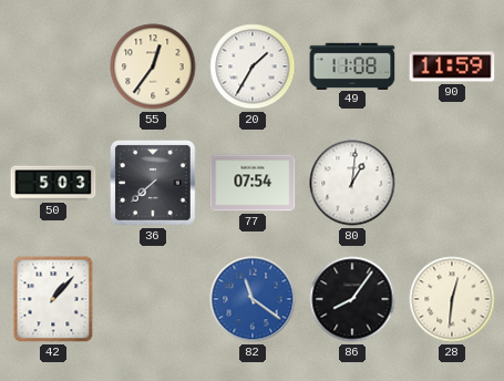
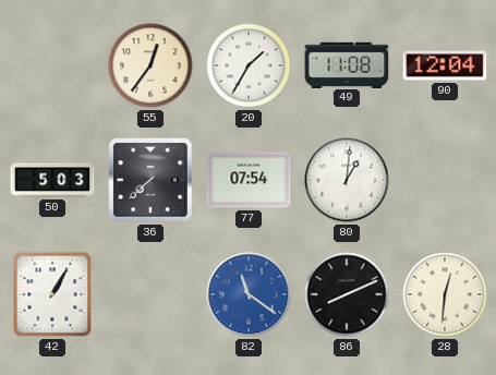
90: 11:59 -> 12:04 (445, 65)
42: 1:07 -> 1:05 (52, 294)
86: 8:06 -> 8:11 (347, 294)
